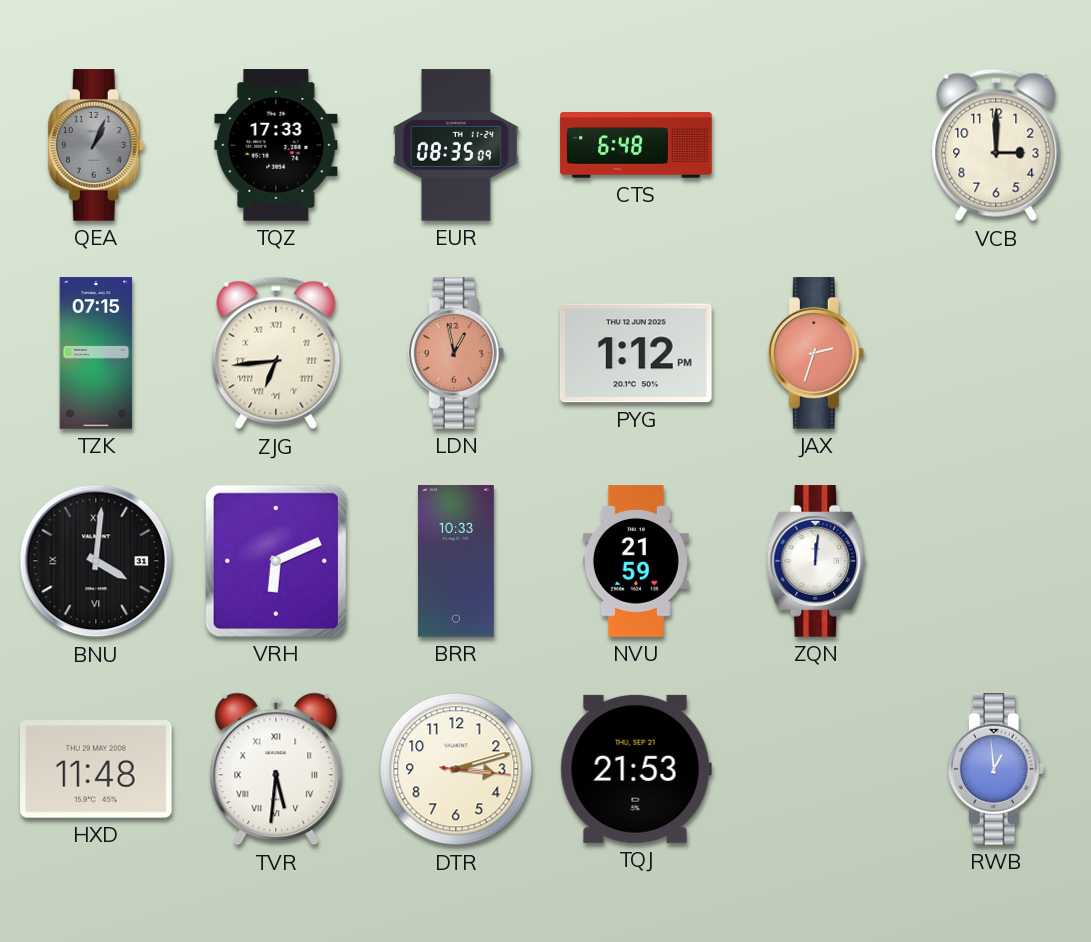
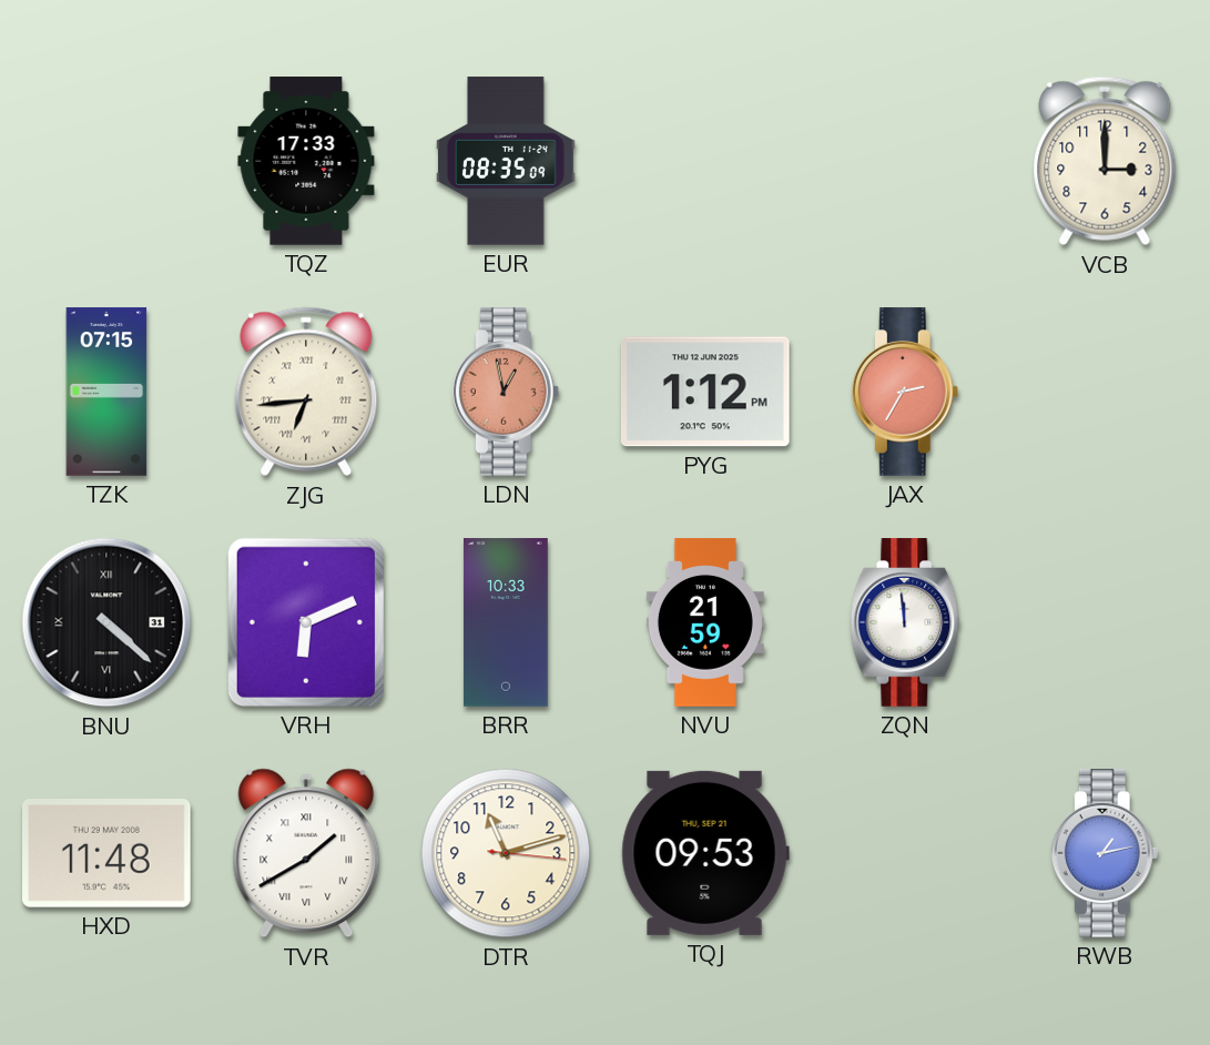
QEA: 1:04 -> none (96, 145)
CTS: 6:48 -> none (636, 145)
JAX: 2:33 -> 2:35 (905, 392)
BNU: 4:01 -> 4:22 (106, 622)
ZQN: 12:01 -> 11:59 (905, 622)
TVR: 5:31 -> 1:40 (306, 853)
DTR: 3:12 -> 11:12 (506, 853)
TQJ: 21:53 -> 09:53 (705, 853)
RWB: 12:59 -> 1:13 (1105, 853)
